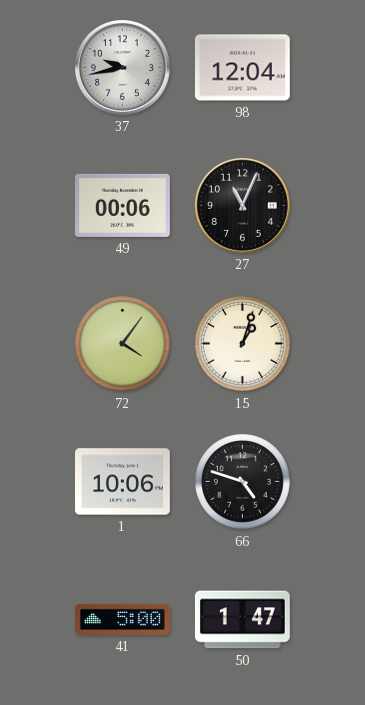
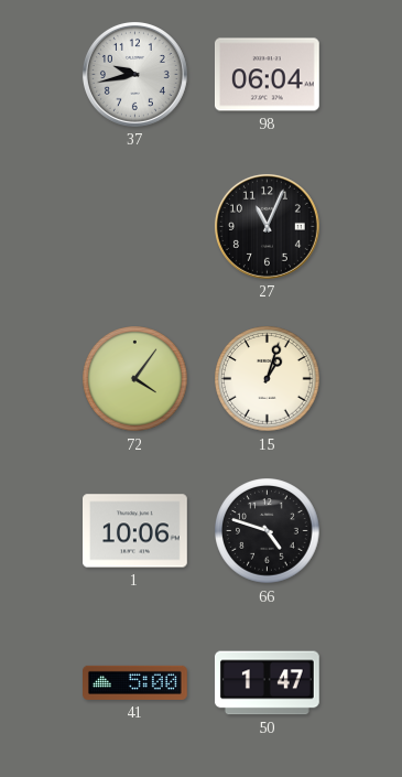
98: 12:04 -> 06:04 (267, 75)
49: 00:06 -> none (122, 205)
